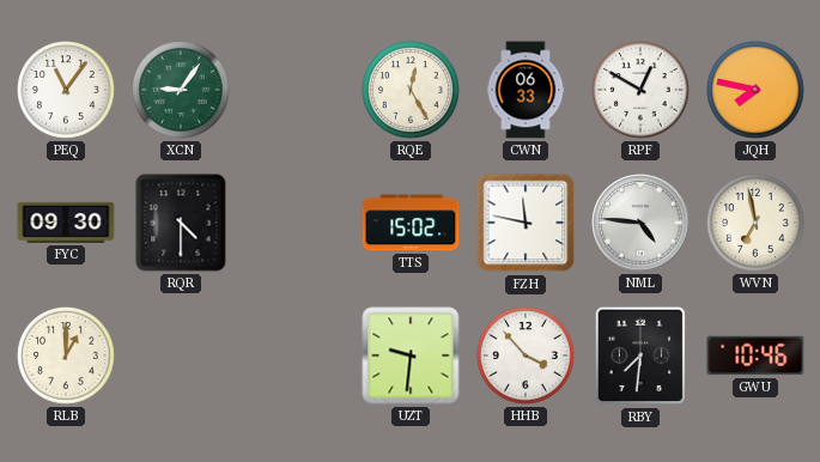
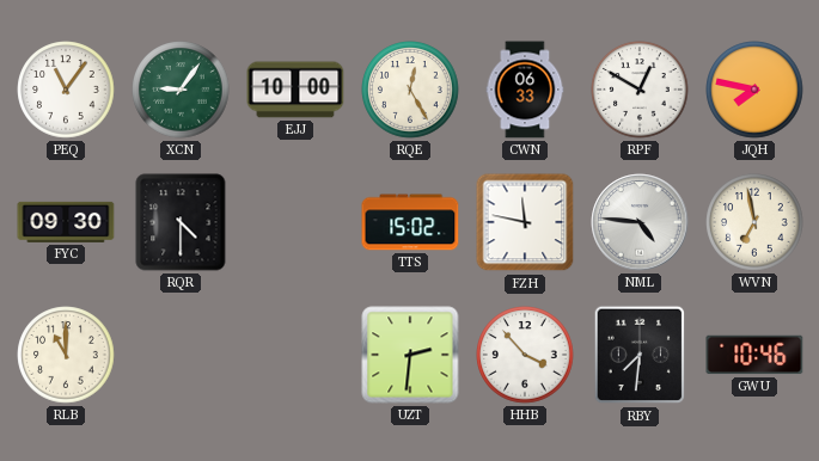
EJJ: none -> 10:00 (295, 90)
RLB: 1:00 -> 11:00 (66, 355)
UZT: 9:31 -> 2:31 (410, 355)
